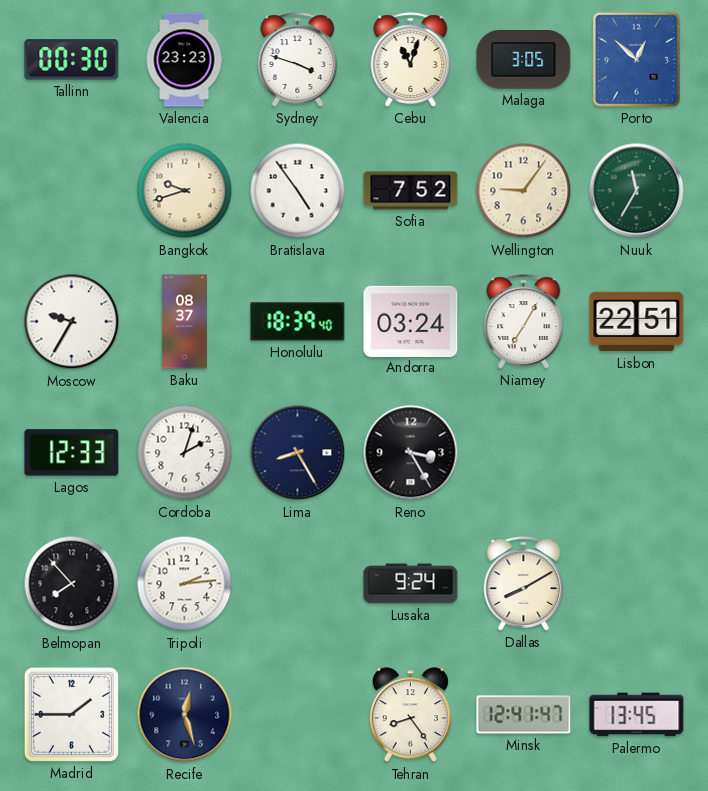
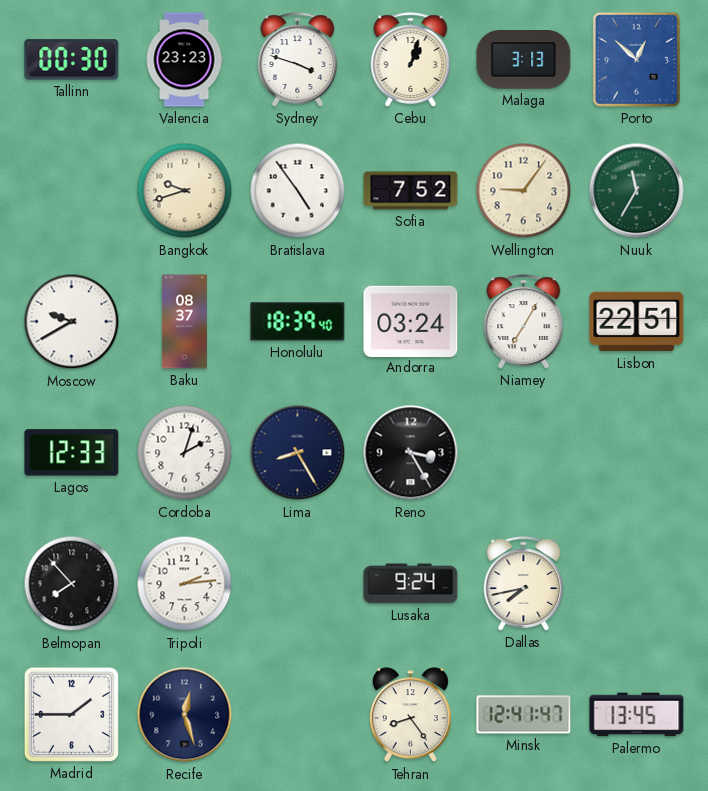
Cebu: 11:03 -> 1:03 (411, 60)
Malaga: 3:05 -> 3:13 (524, 60)
Moscow: 9:35 -> 9:40 (72, 322)
Dallas: 8:10 -> 7:43 (524, 584)
